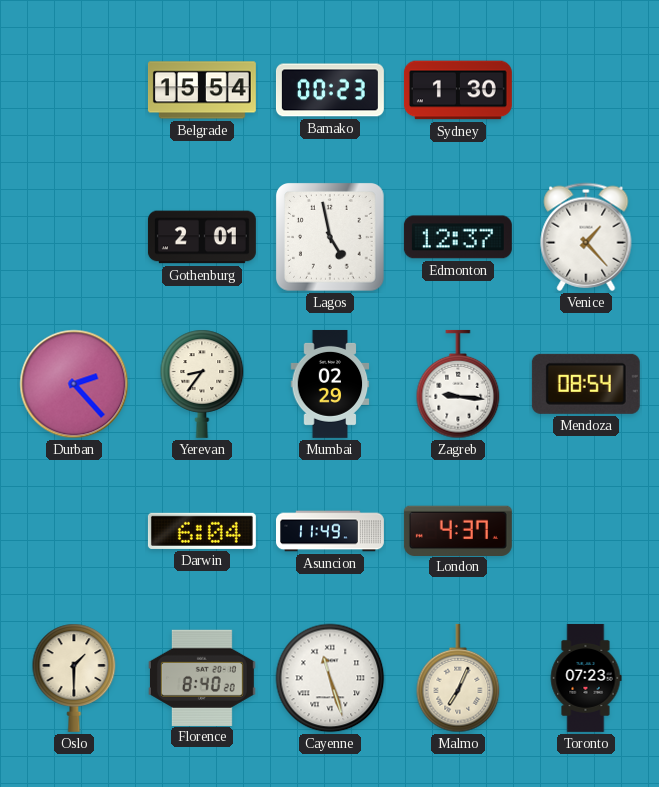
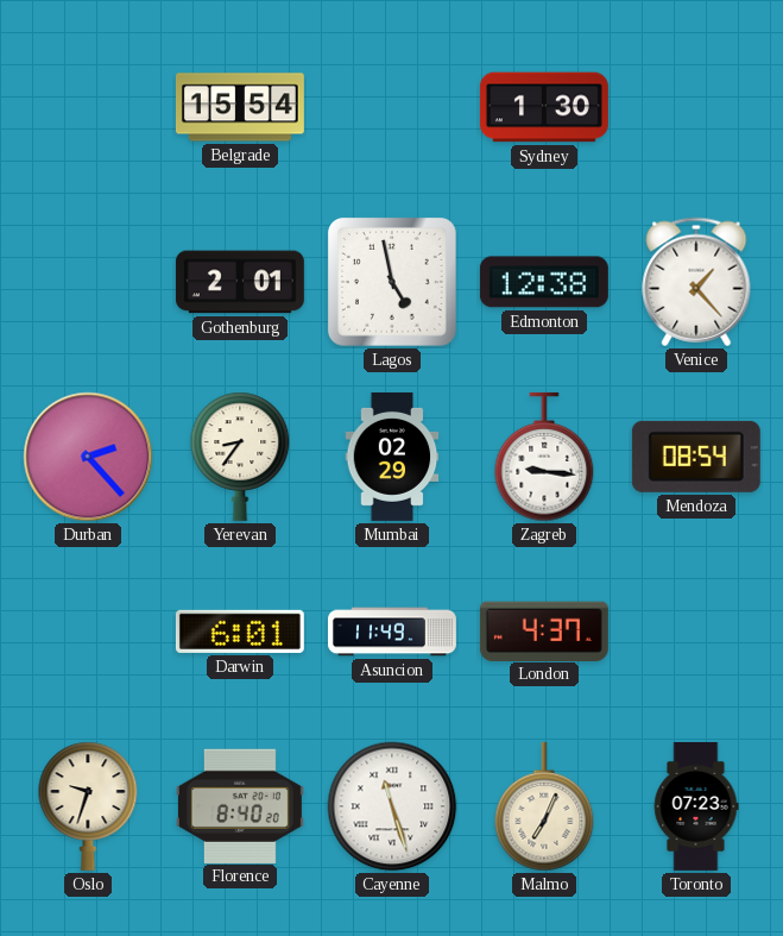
Bamako: 00:23 -> none (330, 90)
Edmonton: 12:37 -> 12:38 (544, 282)
Darwin: 6:04 -> 6:01 (240, 632)
Oslo: 1:30 -> 9:33 (88, 806)
